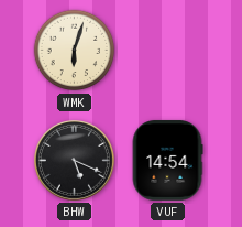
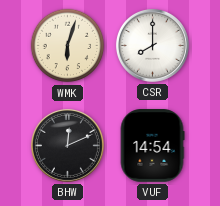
CSR: none -> 8:00 (152, 45)
BHW: 5:19 -> 12:11 (67, 145)
